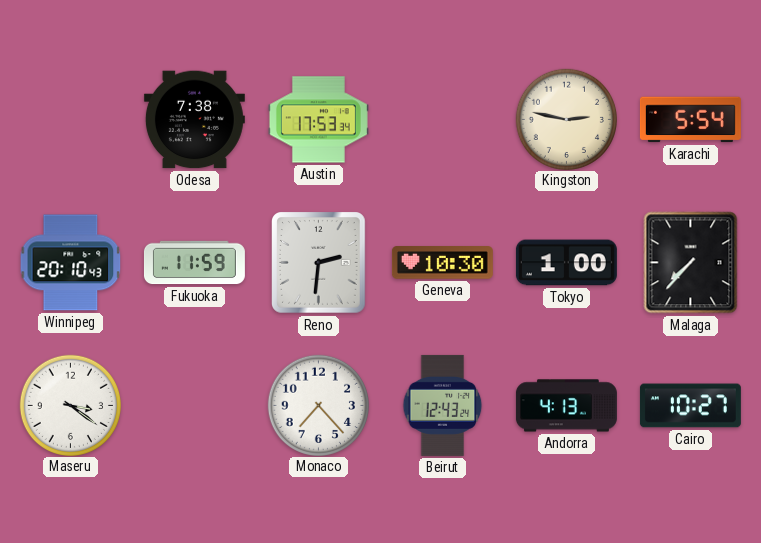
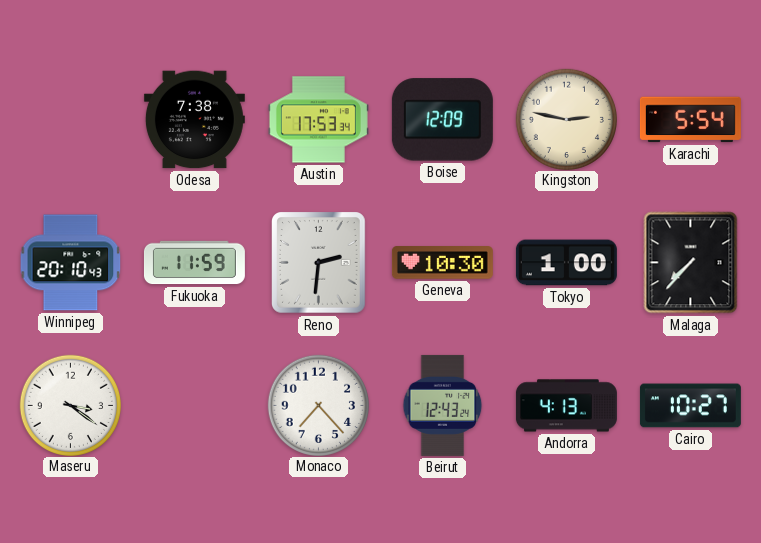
Boise: none -> 12:09 (442, 120)
